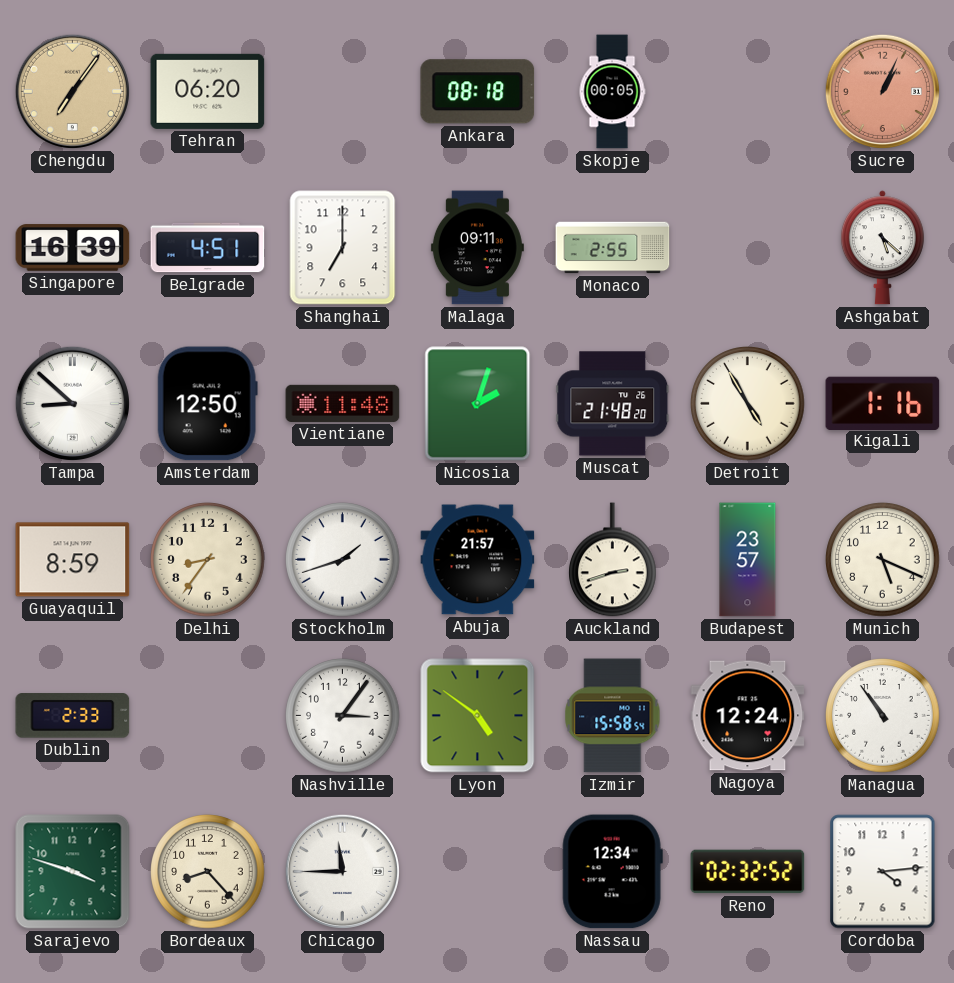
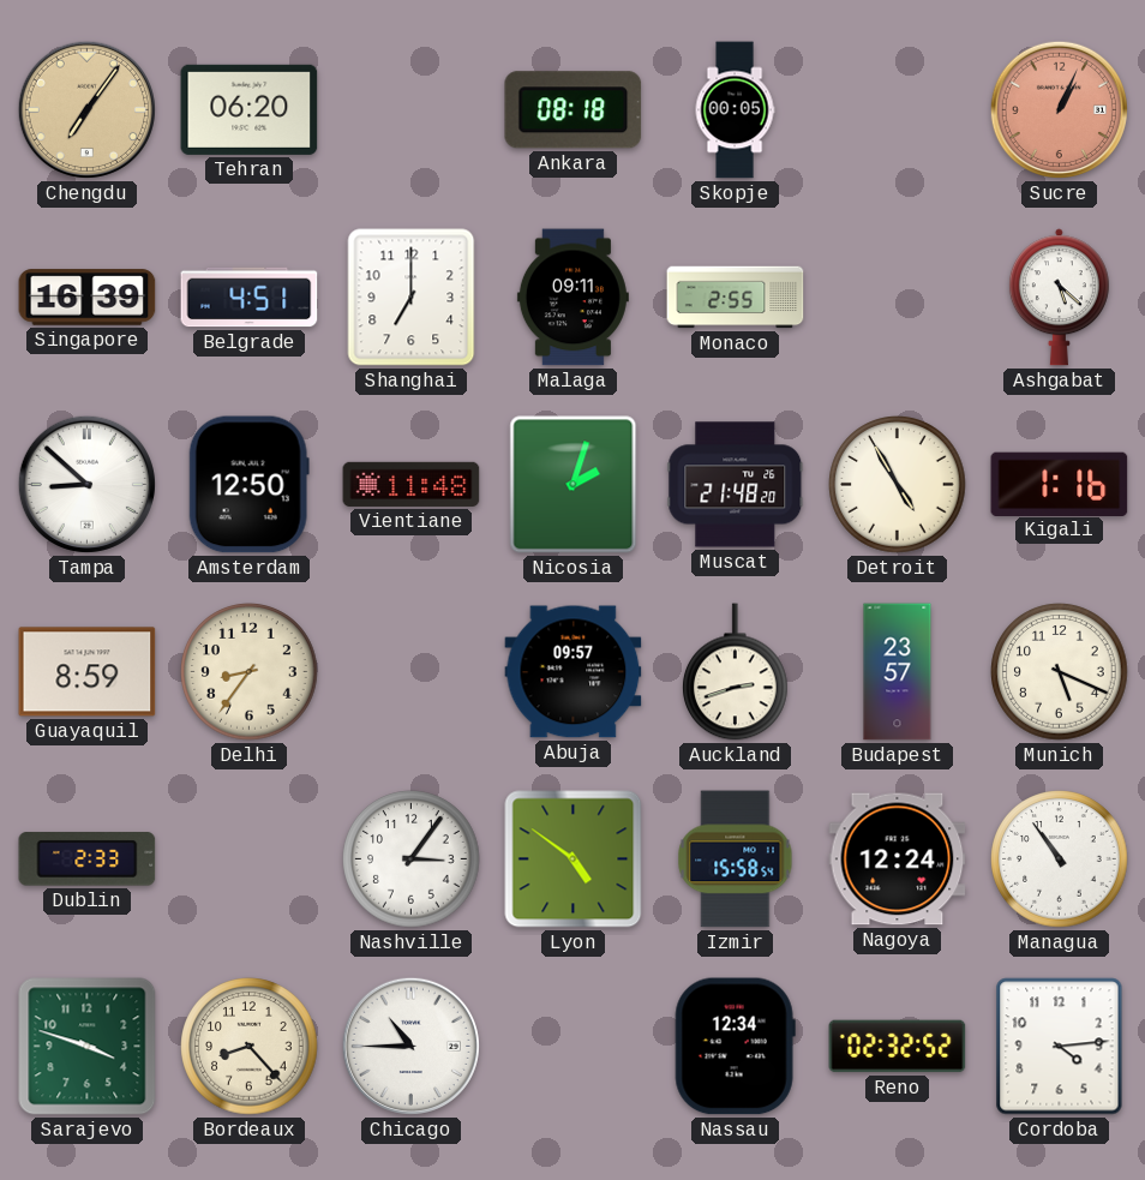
Stockholm: 1:42 -> none (343, 560)
Abuja: 21:57 -> 09:57 (574, 672)
Chicago: 11:45 -> 10:45 (410, 1046)
